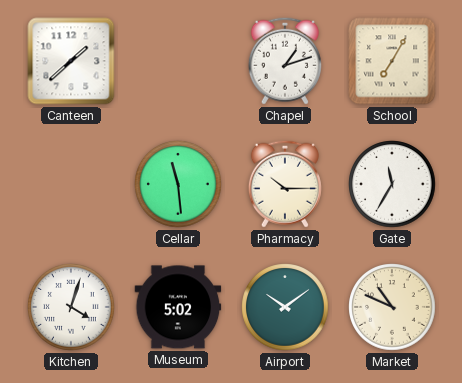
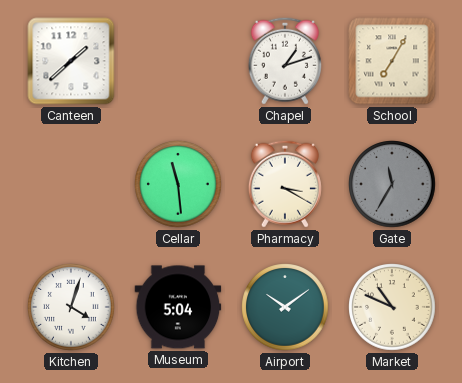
Pharmacy: 10:15 -> 3:20 (285, 184)
Gate dial: white -> grey (392, 184)
Museum: 5:02 -> 5:04 (178, 307)
